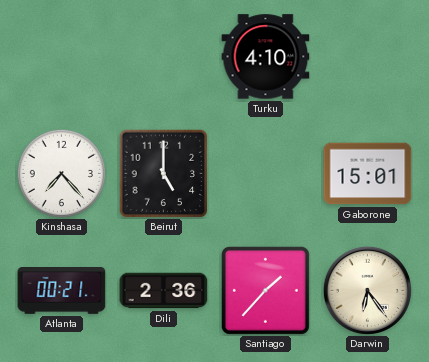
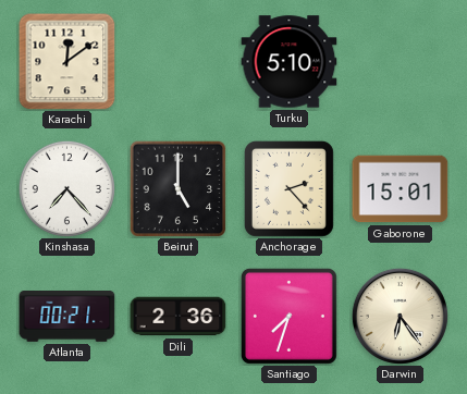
Karachi: none -> 12:09 (67, 62)
Turku: 4:10 -> 5:10 (290, 62)
Anchorage: none -> 2:23 (288, 188)
Santiago: 1:37 -> 7:33 (288, 316)
